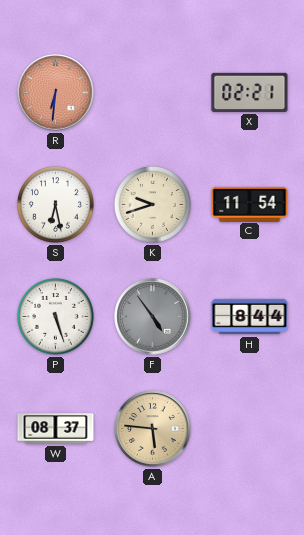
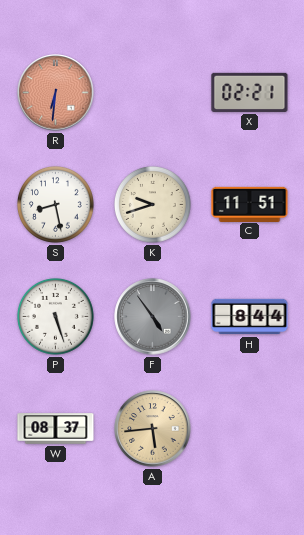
S: 6:28 -> 8:28 (55, 204)
C: 11:54 -> 11:51 (250, 204)
A: 5:46 -> 5:44 (153, 429)
